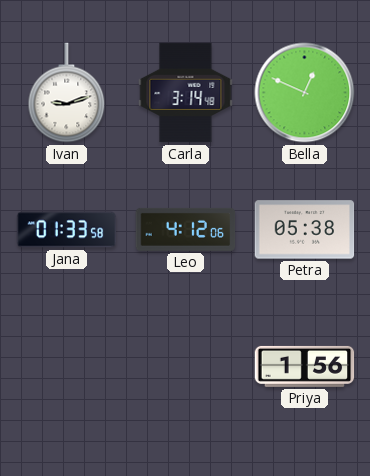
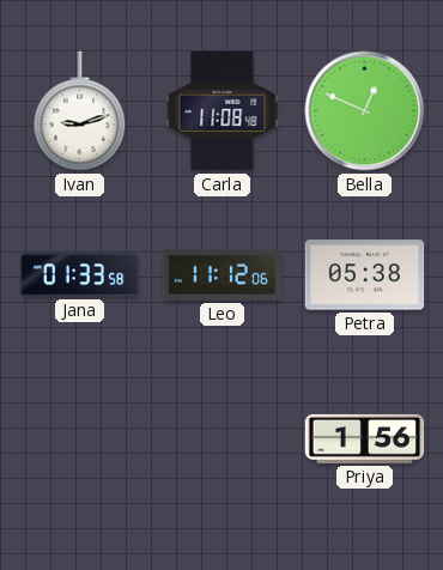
Carla: 3:14 -> 11:08 (223, 111)
Leo: 4:12 -> 11:12 (223, 274)
